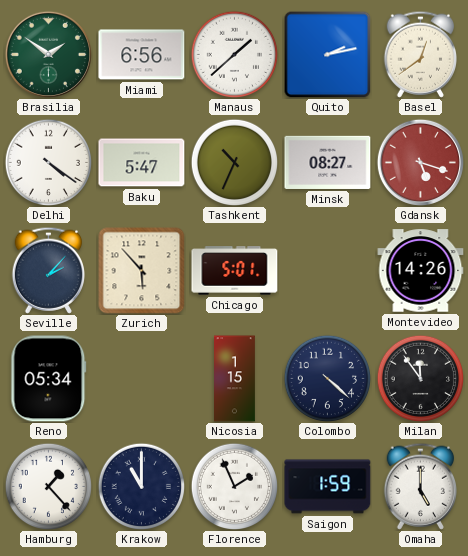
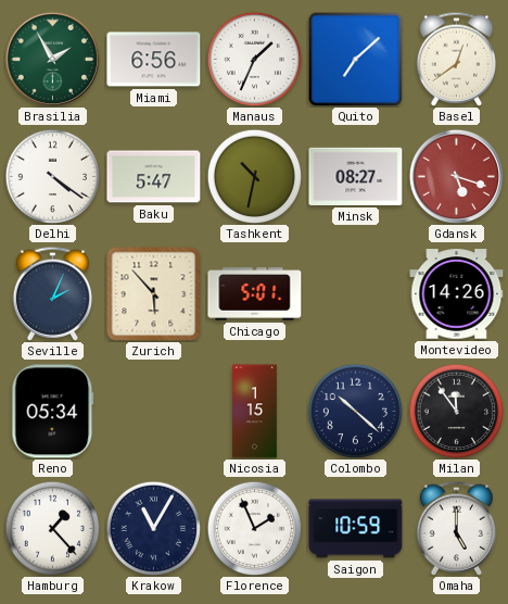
Brasilia: 1:51 -> 1:55 (52, 59)
Manaus: 1:38 -> 1:34 (254, 59)
Quito: 2:13 -> 7:08 (355, 59)
Tashkent: 10:34 -> 10:32 (254, 176)
Seville: 2:07 -> 2:04 (52, 293)
Colombo: 4:22 -> 10:22 (355, 411)
Krakow: 11:00 -> 11:05 (153, 528)
Saigon: 1:59 -> 10:59 (356, 529)
